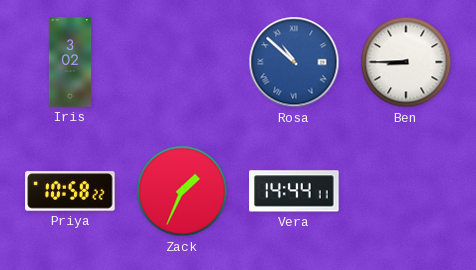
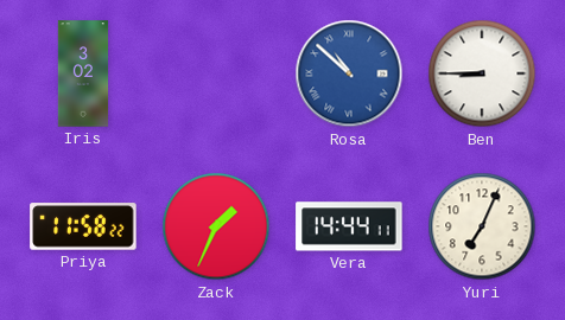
Priya: 10:58 -> 11:58 (83, 226)
Yuri: none -> 7:04 (482, 226)
